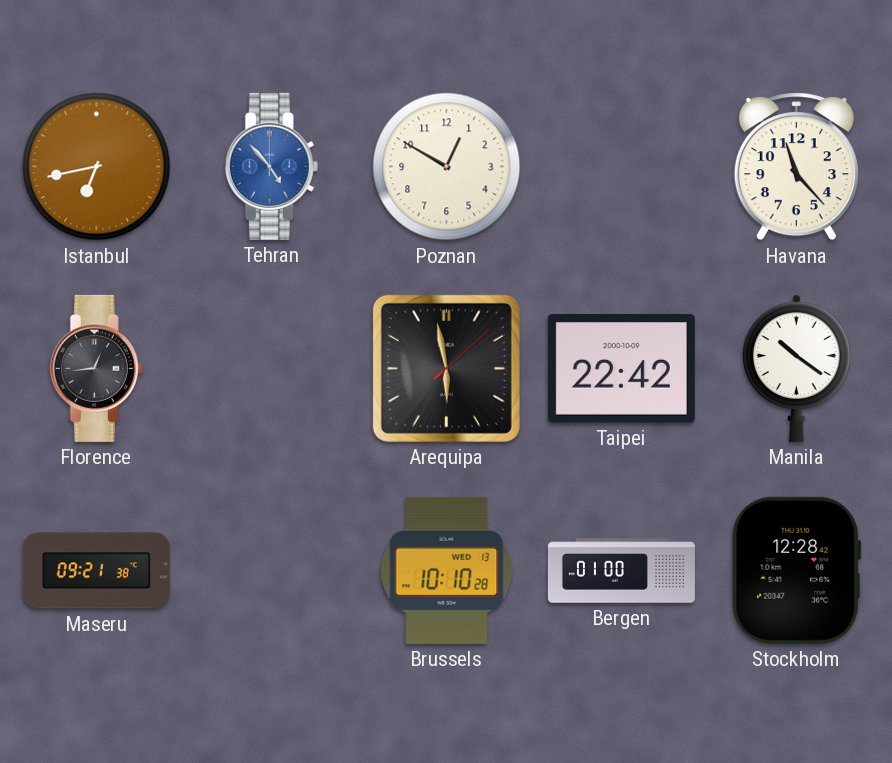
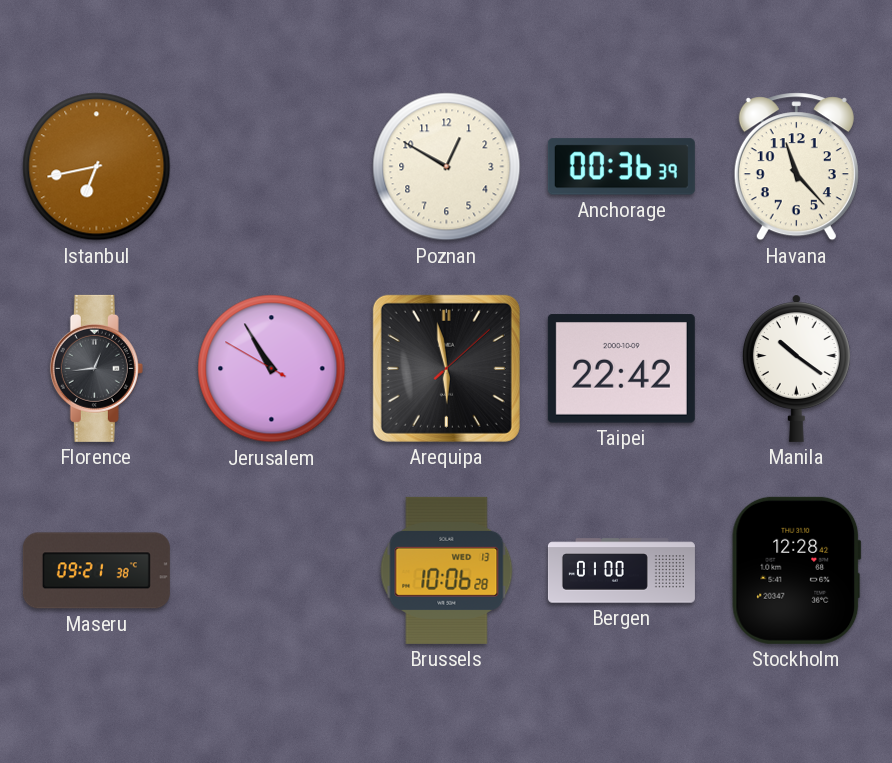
Tehran: 4:53 -> none (271, 166)
Anchorage: none -> 00:36 (621, 167)
Jerusalem: none -> 10:54 (272, 369)
Brussels: 10:10 -> 10:06 (447, 570)
